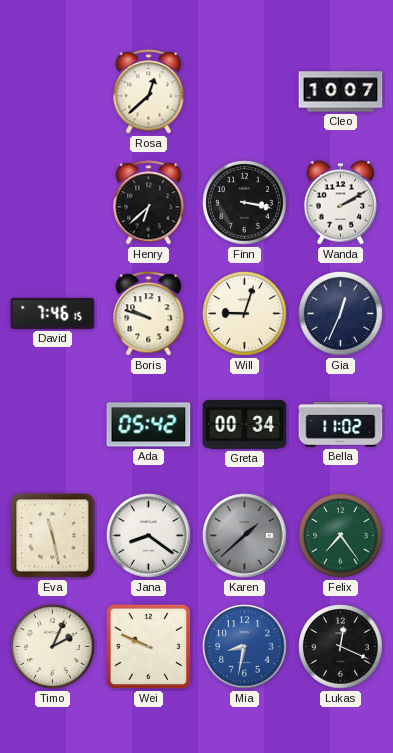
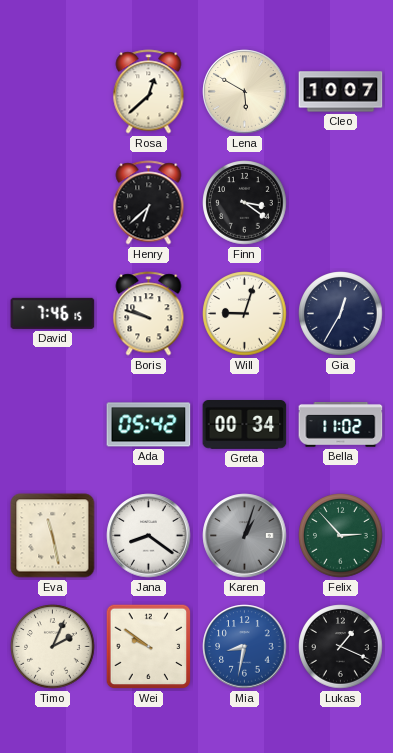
Lena: none -> 5:50 (245, 92)
Finn: 3:17 -> 3:21 (245, 203)
Wanda: 2:10 -> none (341, 203)
Gia: 12:34 -> 12:35 (341, 314)
Karen: 1:38 -> 1:03 (245, 536)
Felix: 7:24 -> 2:53 (341, 536)
Wei: 9:49 -> 9:51 (149, 647)
Lukas: 12:19 -> 1:19 (341, 647)
